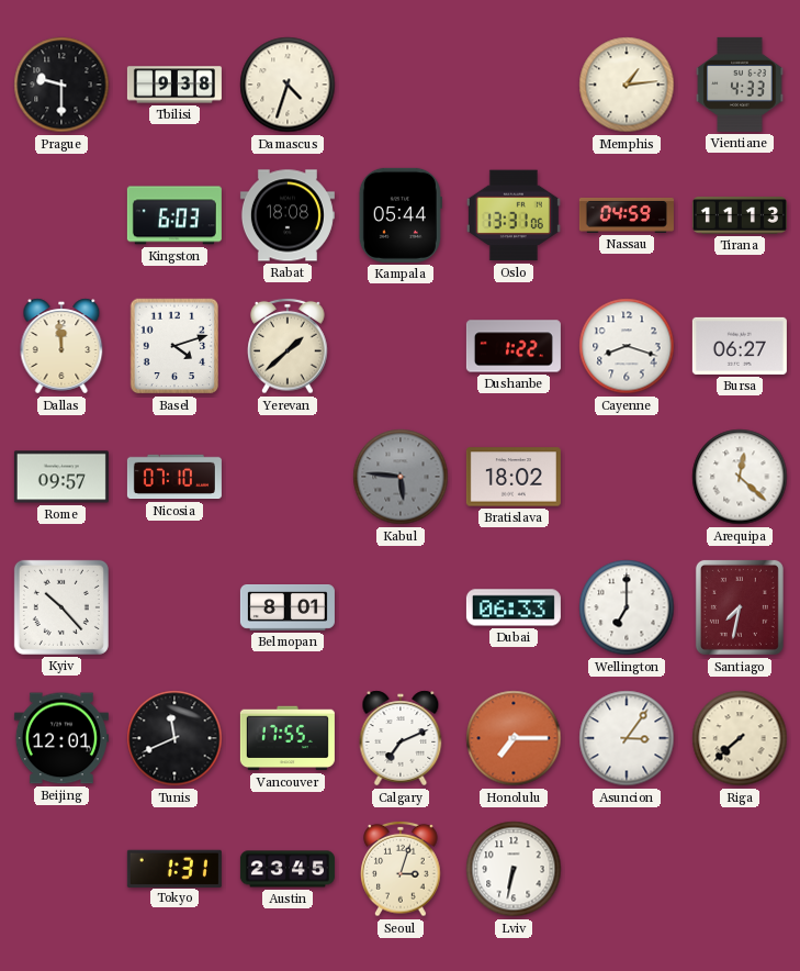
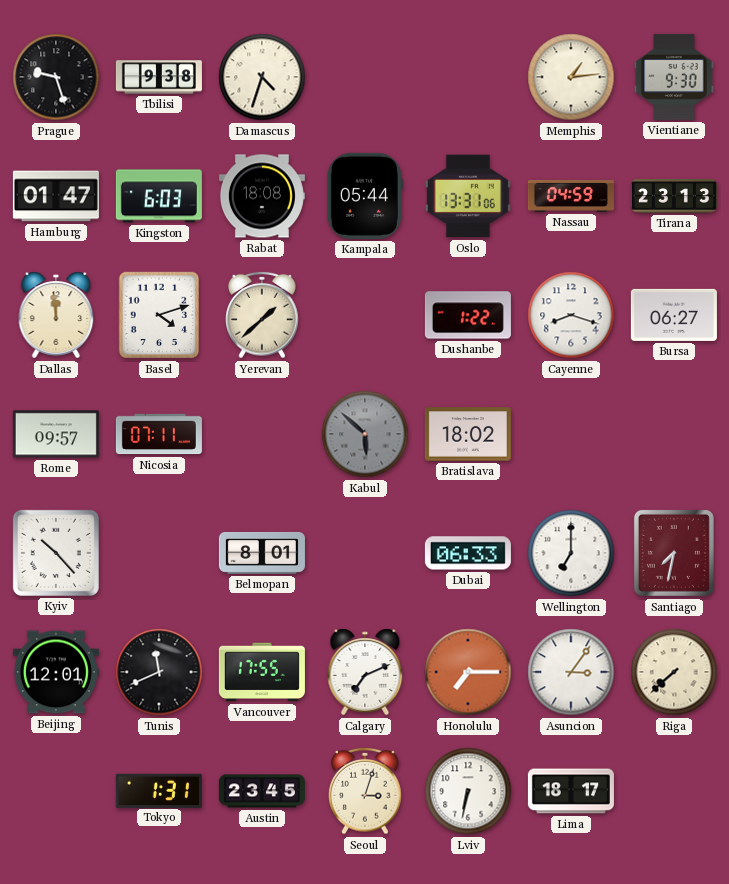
Prague: 9:30 -> 9:27 (56, 77)
Vientiane: 4:33 -> 9:30 (674, 77)
Hamburg: none -> 01:47 (56, 196)
Tirana: 11:13 -> 23:13 (674, 196)
Nicosia: 07:10 -> 07:11 (159, 434)
Kabul: 5:46 -> 5:52 (365, 434)
Arequipa: 12:22 -> none (740, 477)
Lima: none -> 18:17 (571, 791)
